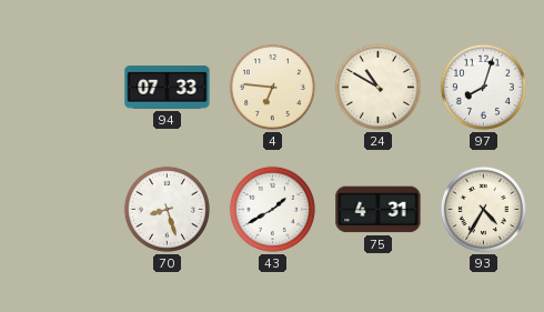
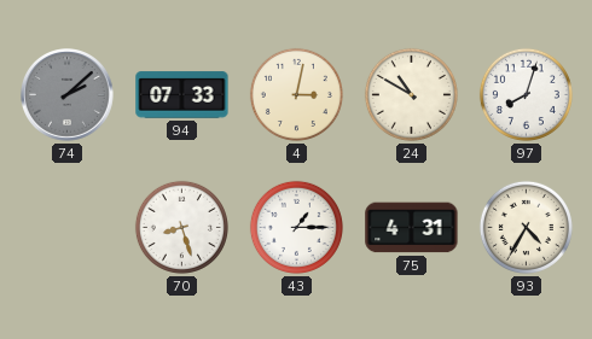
74: none -> 2:08 (68, 95)
4: 6:46 -> 3:02 (296, 94)
43: 1:40 -> 1:15 (296, 227)
